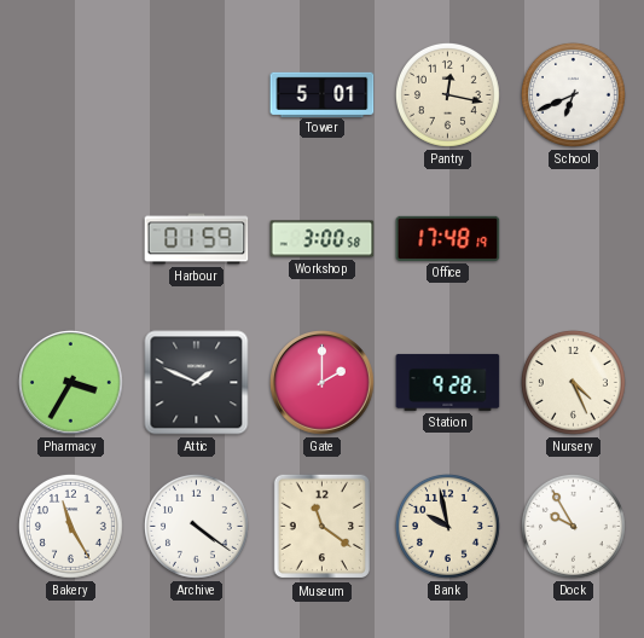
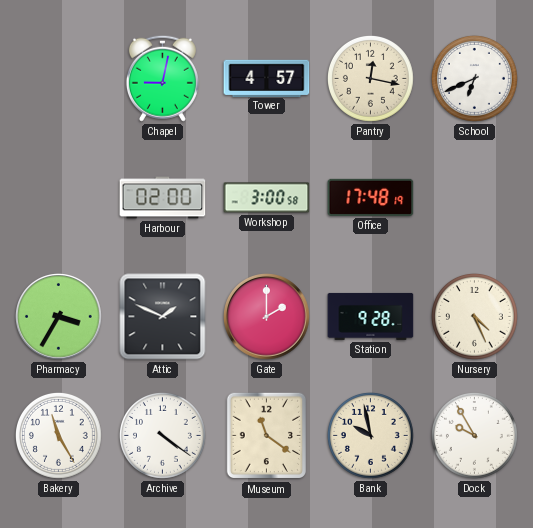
Chapel: none -> 9:02 (162, 78)
Tower: 5:01 -> 4:57 (267, 78)
Harbour: 01:59 -> 02:00 (163, 198)
